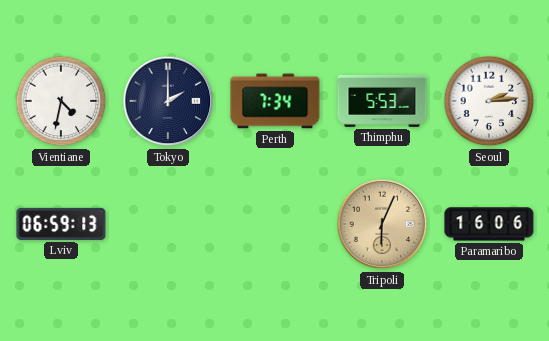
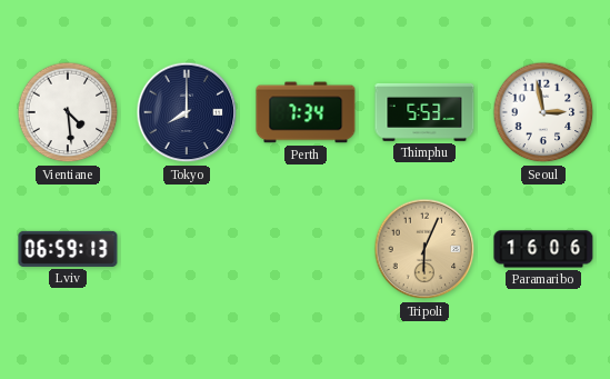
Vientiane: 4:32 -> 4:29 (68, 112)
Tokyo: 2:00 -> 8:00 (187, 112)
Seoul: 2:14 -> 2:58 (543, 112)
